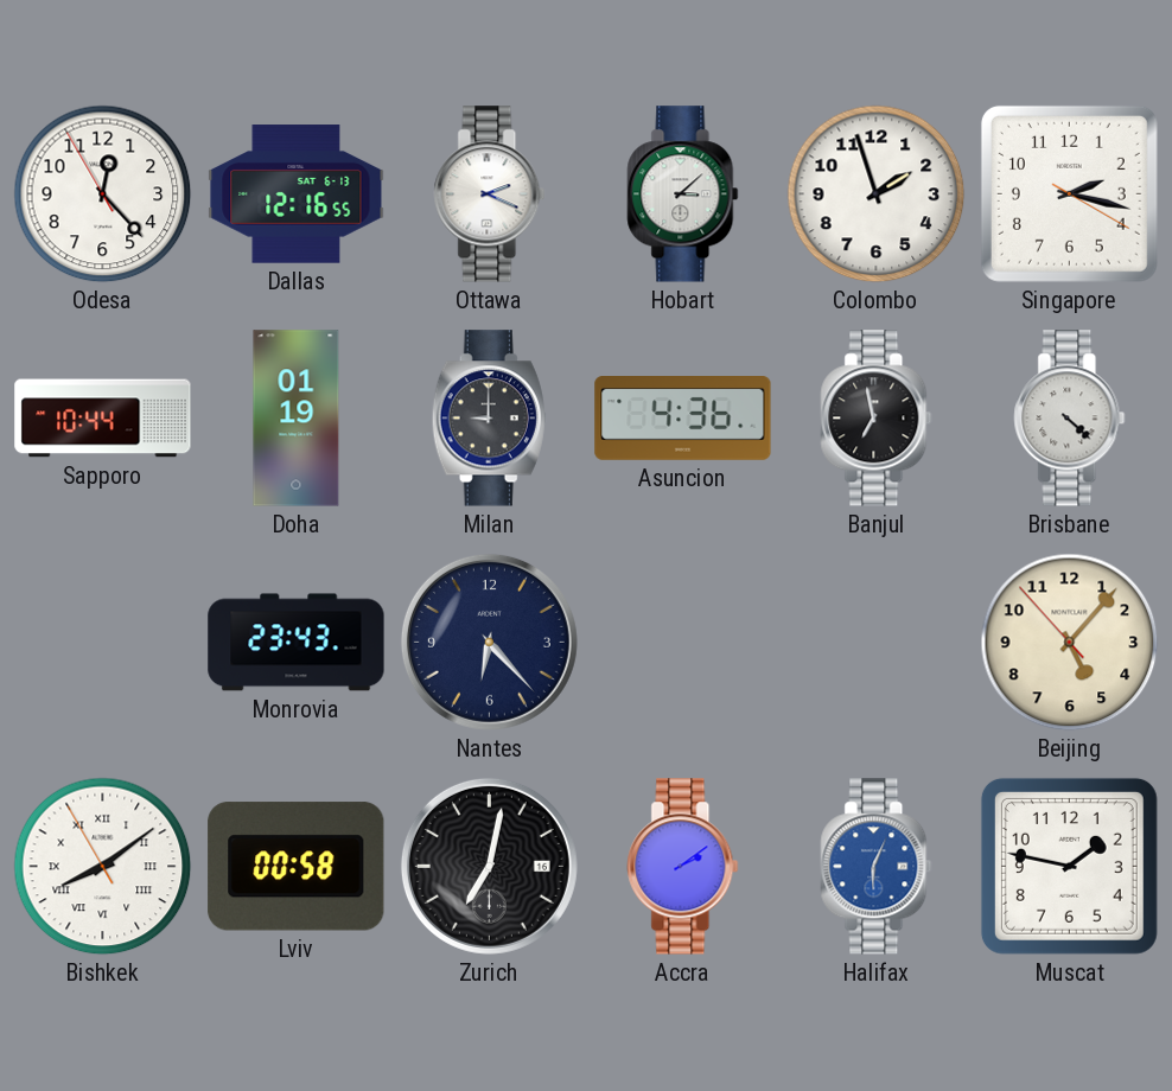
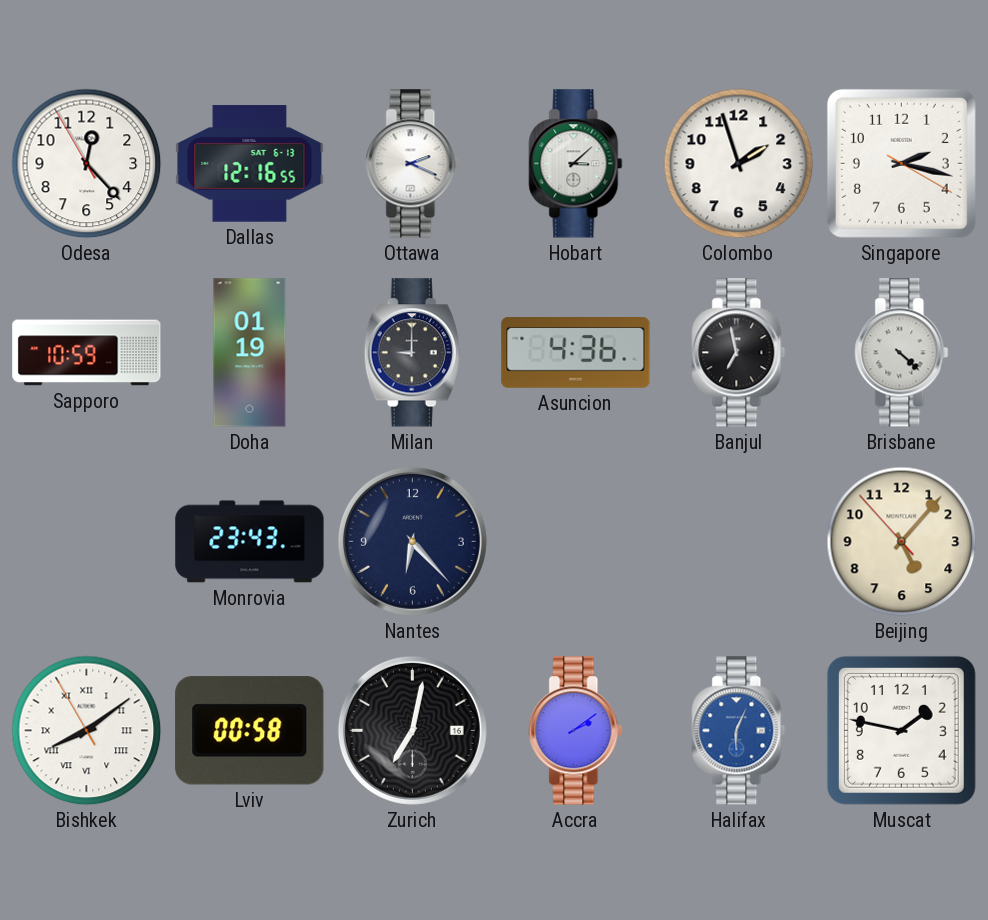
Sapporo: 10:44 -> 10:59 (87, 353)
